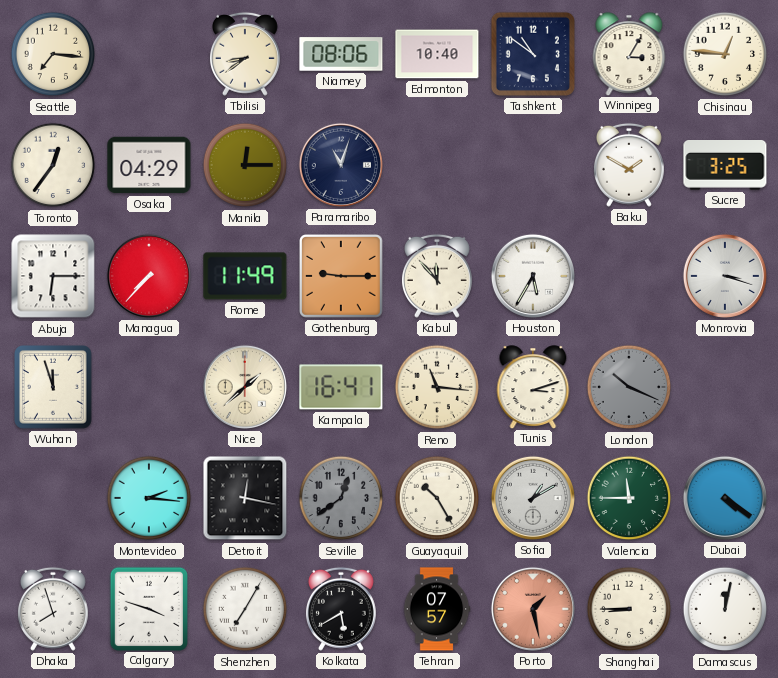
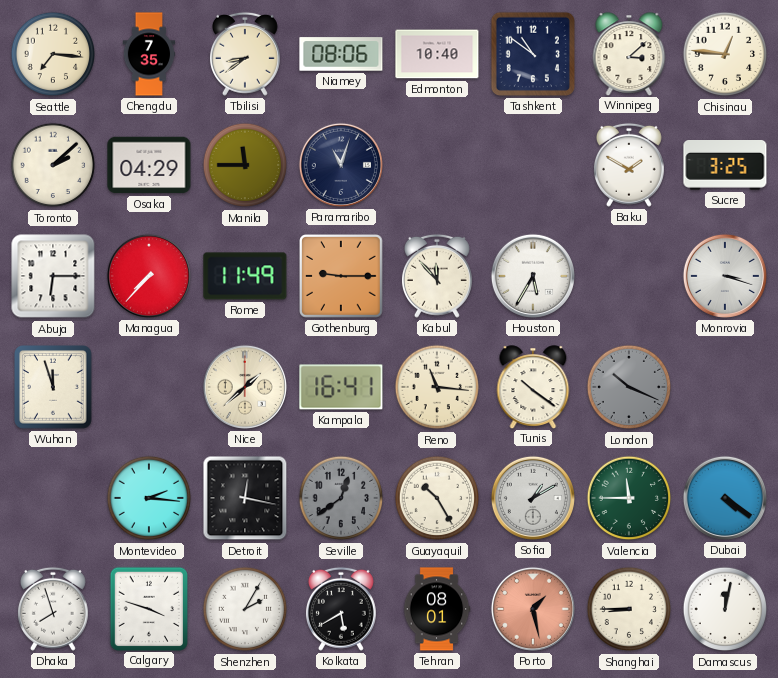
Chengdu: none -> 7:35 (149, 54)
Winnipeg: 3:05 -> 3:08 (629, 54)
Toronto: 12:36 -> 2:08 (53, 165)
Manila: 12:15 -> 11:45 (245, 165)
Tunis: 3:12 -> 10:21 (533, 387)
Shenzhen: 7:05 -> 2:05 (245, 609)
Tehran: 07:57 -> 08:01 (437, 609)
